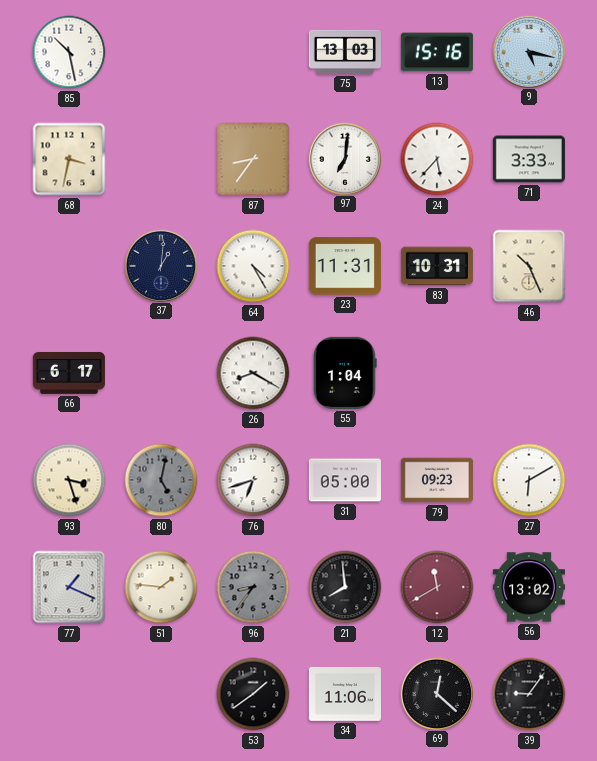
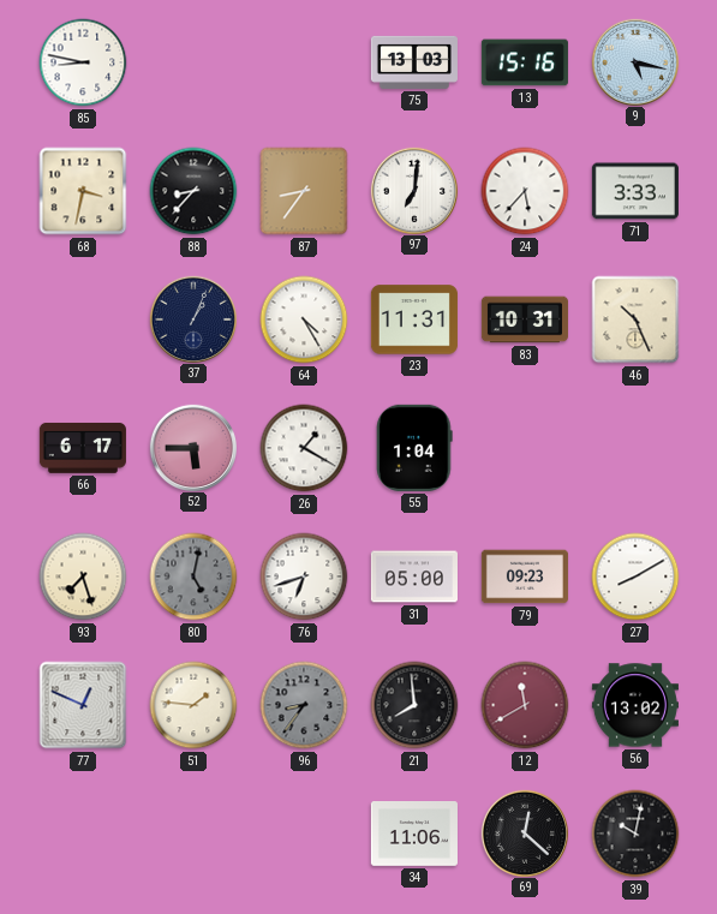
85: 10:28 -> 8:47 (83, 62)
88: none -> 8:37 (193, 191)
37: 1:01 -> 1:04 (192, 318)
52: none -> 5:45 (192, 447)
26: 8:20 -> 1:20 (304, 448)
93: 3:27 -> 7:27 (83, 577)
27: 6:10 -> 8:10 (635, 577)
77: 1:19 -> 12:49 (83, 705)
53: 1:39 -> none (253, 694)
39: 9:06 -> 10:02 (635, 834)
